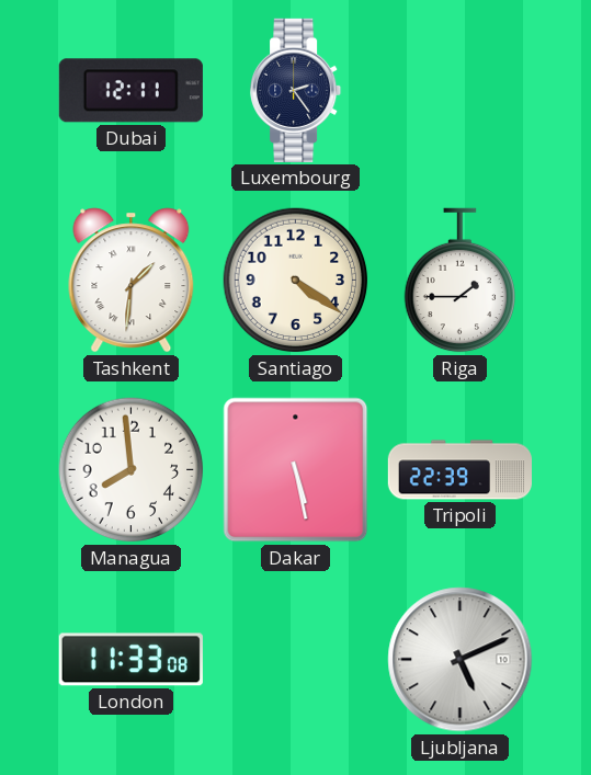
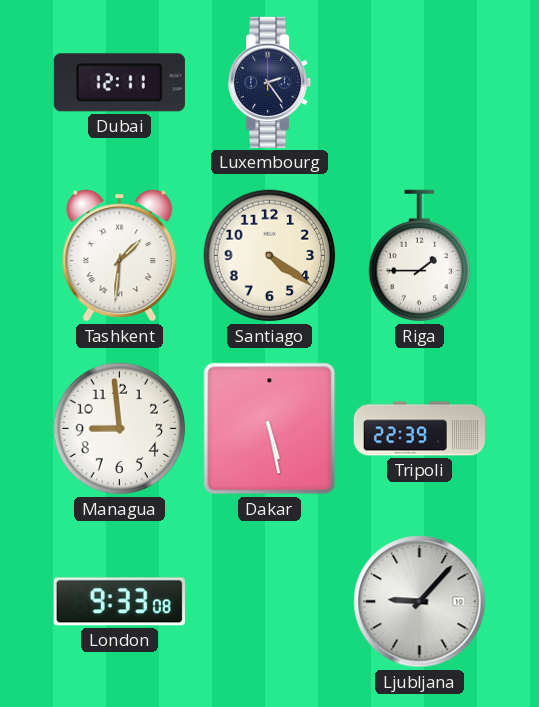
Managua: 7:59 -> 8:59 (120, 429)
London: 11:33 -> 9:33 (119, 602)
Ljubljana: 5:11 -> 9:07 (420, 602)
